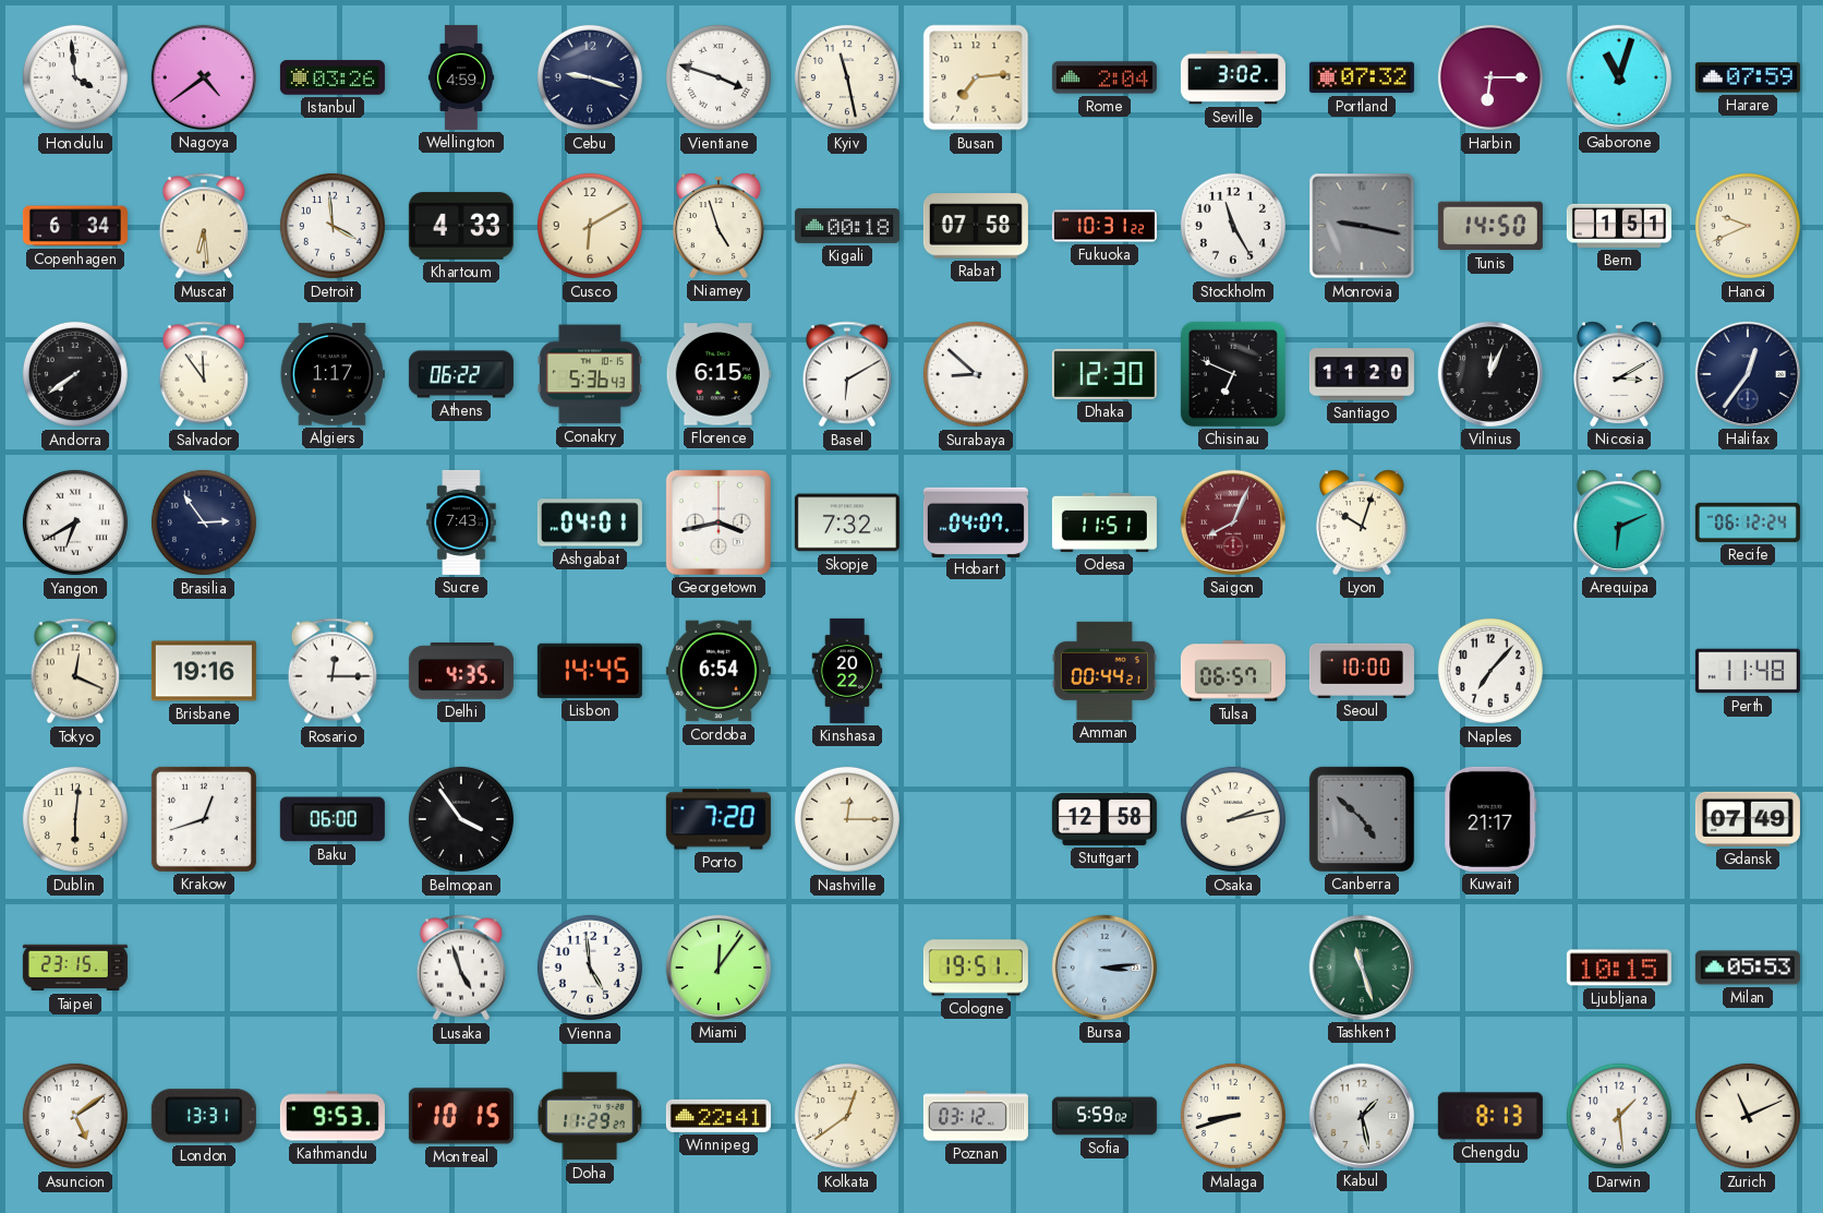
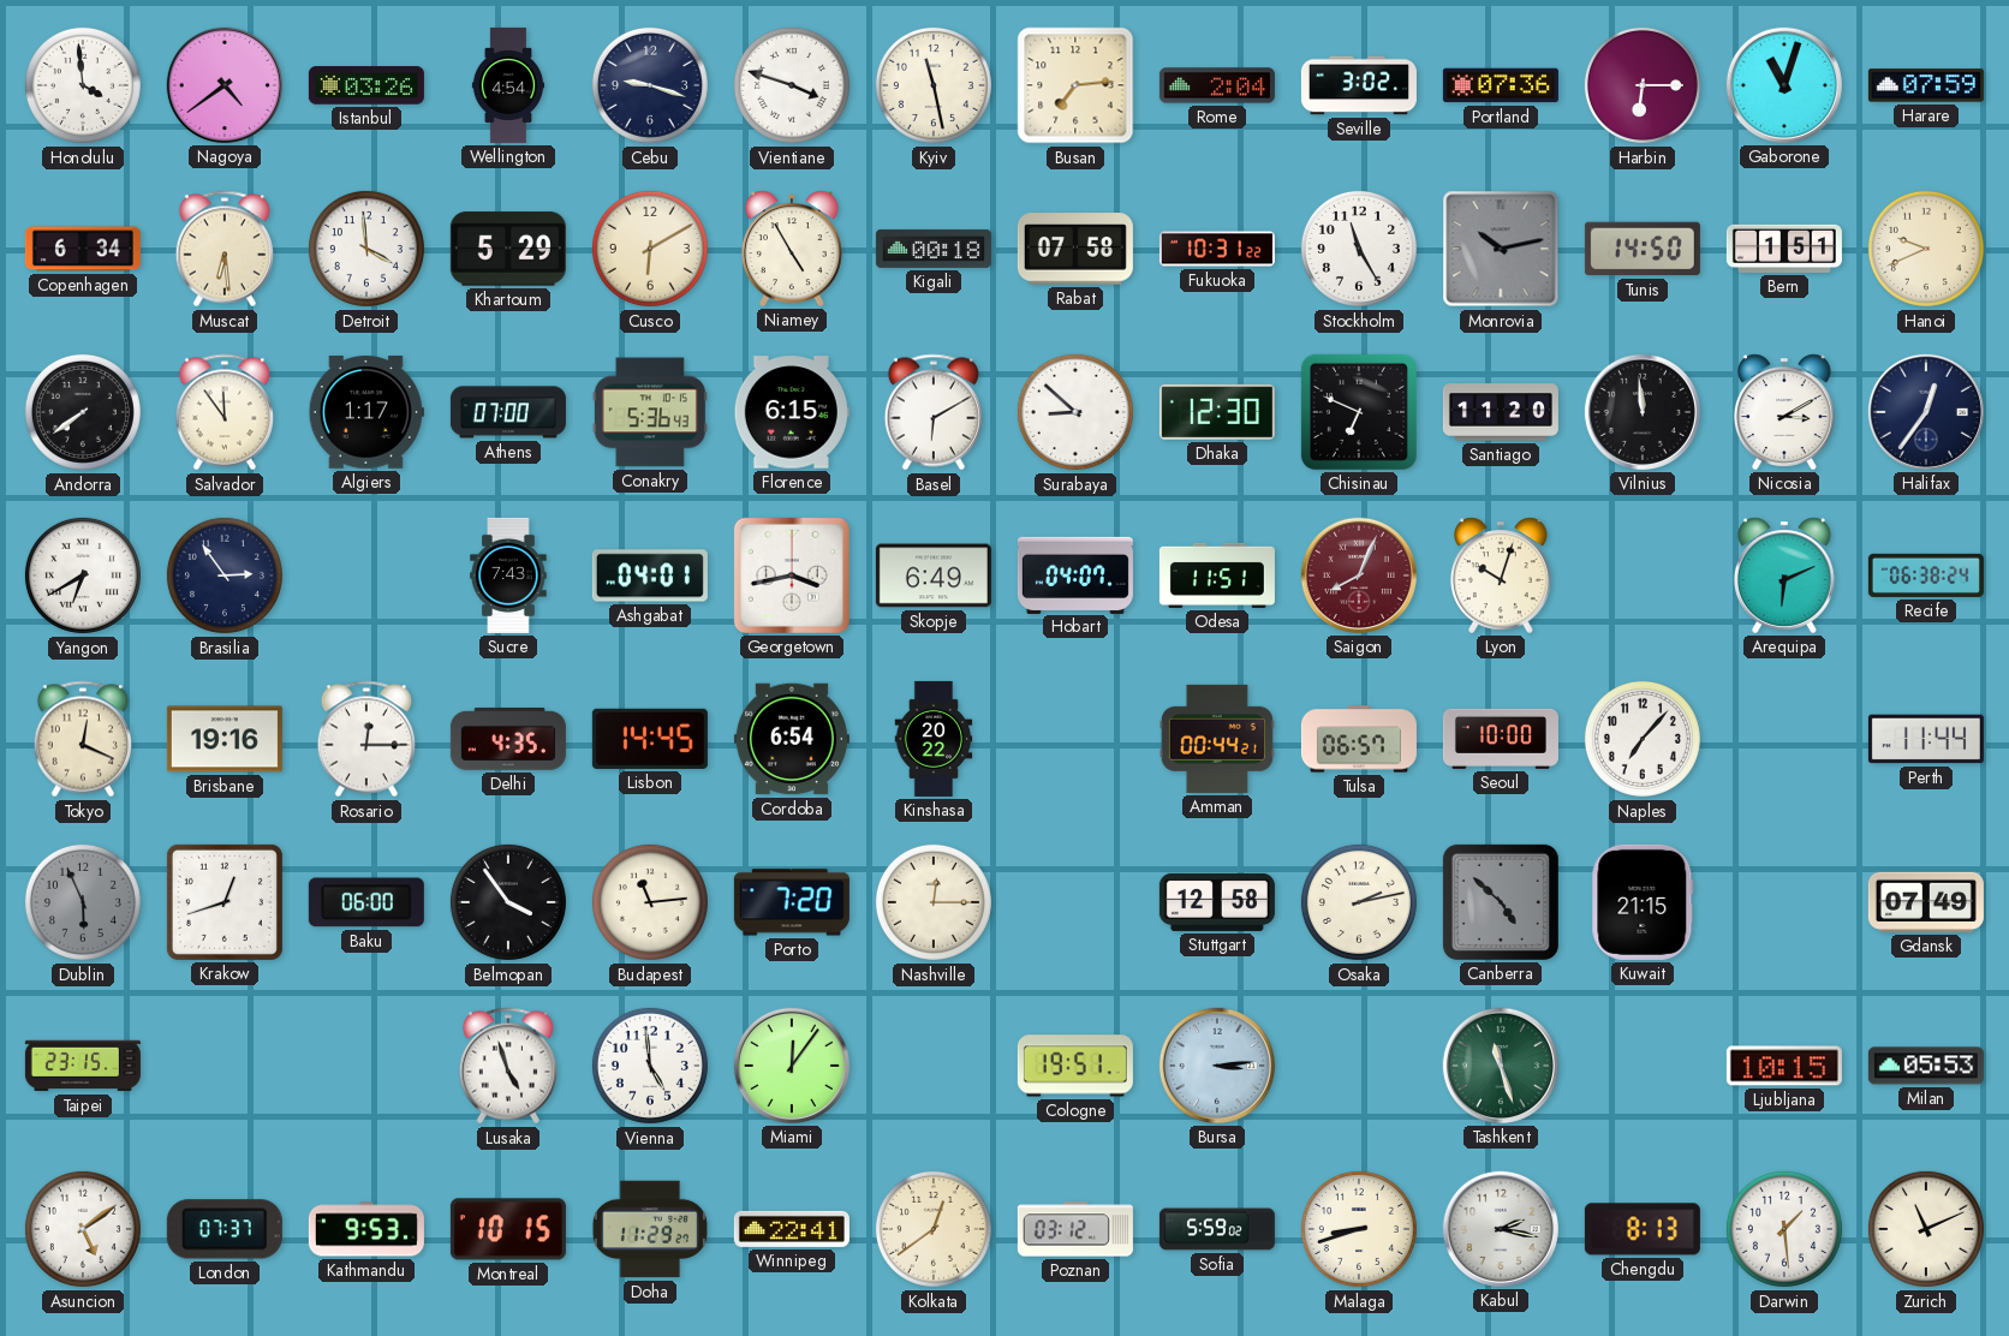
Wellington: 4:59 -> 4:54 (507, 85)
Portland: 07:32 -> 07:36 (1501, 85)
Khartoum: 4:33 -> 5:29 (508, 249)
Niamey: 4:57 -> 4:55 (792, 249)
Monrovia: 9:17 -> 10:13 (1501, 249)
Athens: 06:22 -> 07:00 (508, 412)
Vilnius: 12:04 -> 11:59 (1643, 412)
Skopje: 7:32 -> 6:49 (934, 575)
Recife: 06:12 -> 06:38 (1926, 575)
Perth: 11:48 -> 11:44 (1926, 739)
Dublin: 6:01 -> 5:56 (83, 902)
Dublin dial: cream -> grey (83, 902)
Budapest: none -> 11:14 (650, 902)
Kuwait: 21:17 -> 21:15 (1643, 902)
London: 13:31 -> 07:37 (225, 1229)
Kabul: 1:28 -> 2:17 (1501, 1229)
